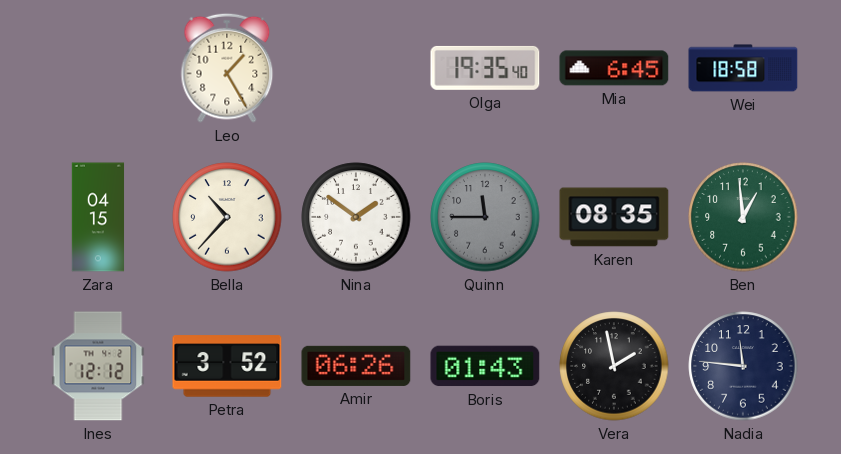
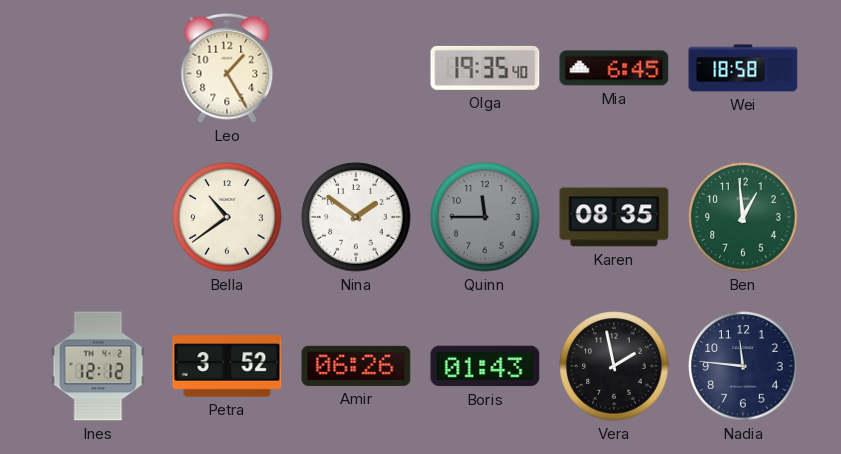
Zara: 04:15 -> none (98, 217)
Bella: 10:37 -> 10:39 (227, 217)
